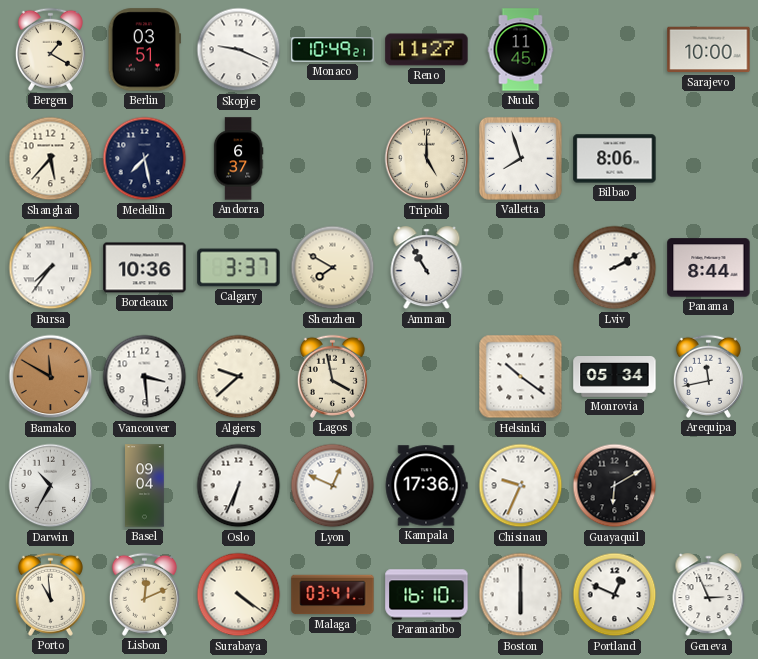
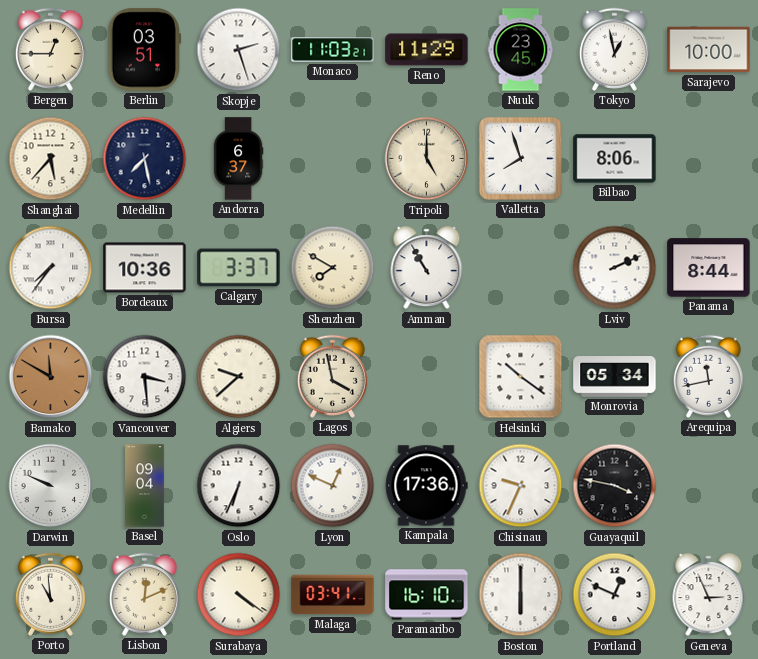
Bergen: 1:20 -> 12:45 (50, 49)
Skopje: 9:19 -> 2:27 (239, 50)
Monaco: 10:49 -> 11:03 (333, 50)
Reno: 11:27 -> 11:29 (427, 50)
Nuuk: 11:45 -> 23:45 (521, 50)
Tokyo: none -> 12:58 (614, 49)
Lviv: 2:10 -> 2:11 (615, 268)
Darwin: 10:35 -> 9:49 (51, 486)
Guayaquil: 6:10 -> 3:47 (615, 486)
